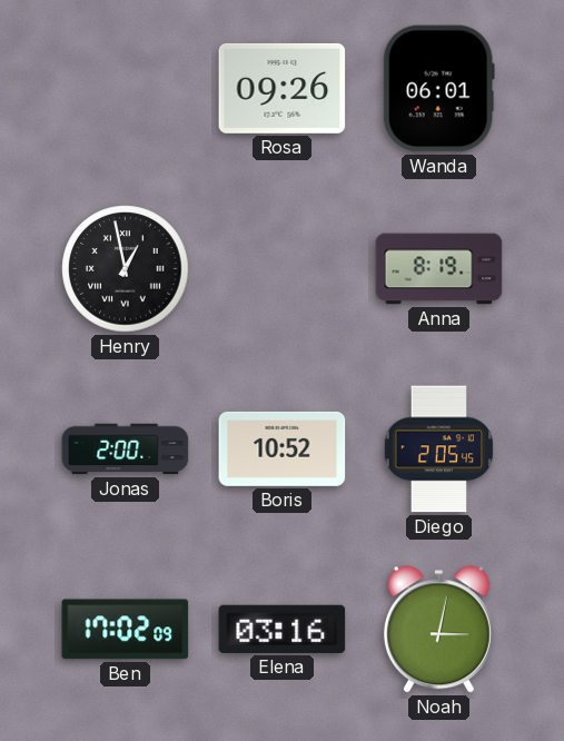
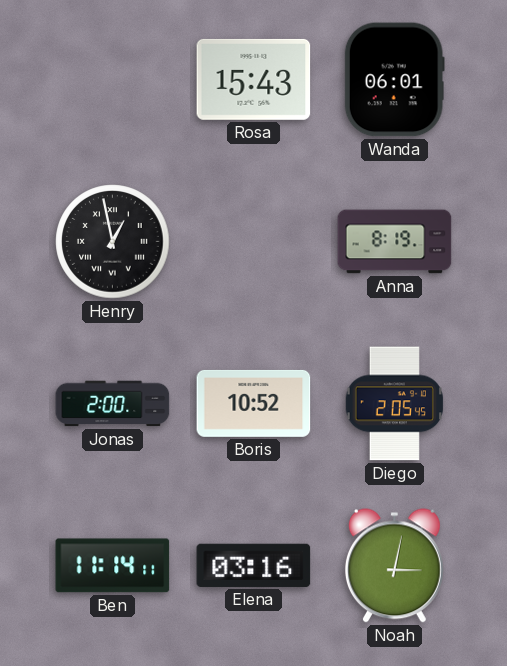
Rosa: 09:26 -> 15:43 (254, 79)
Ben: 17:02 -> 11:14 (113, 566)
